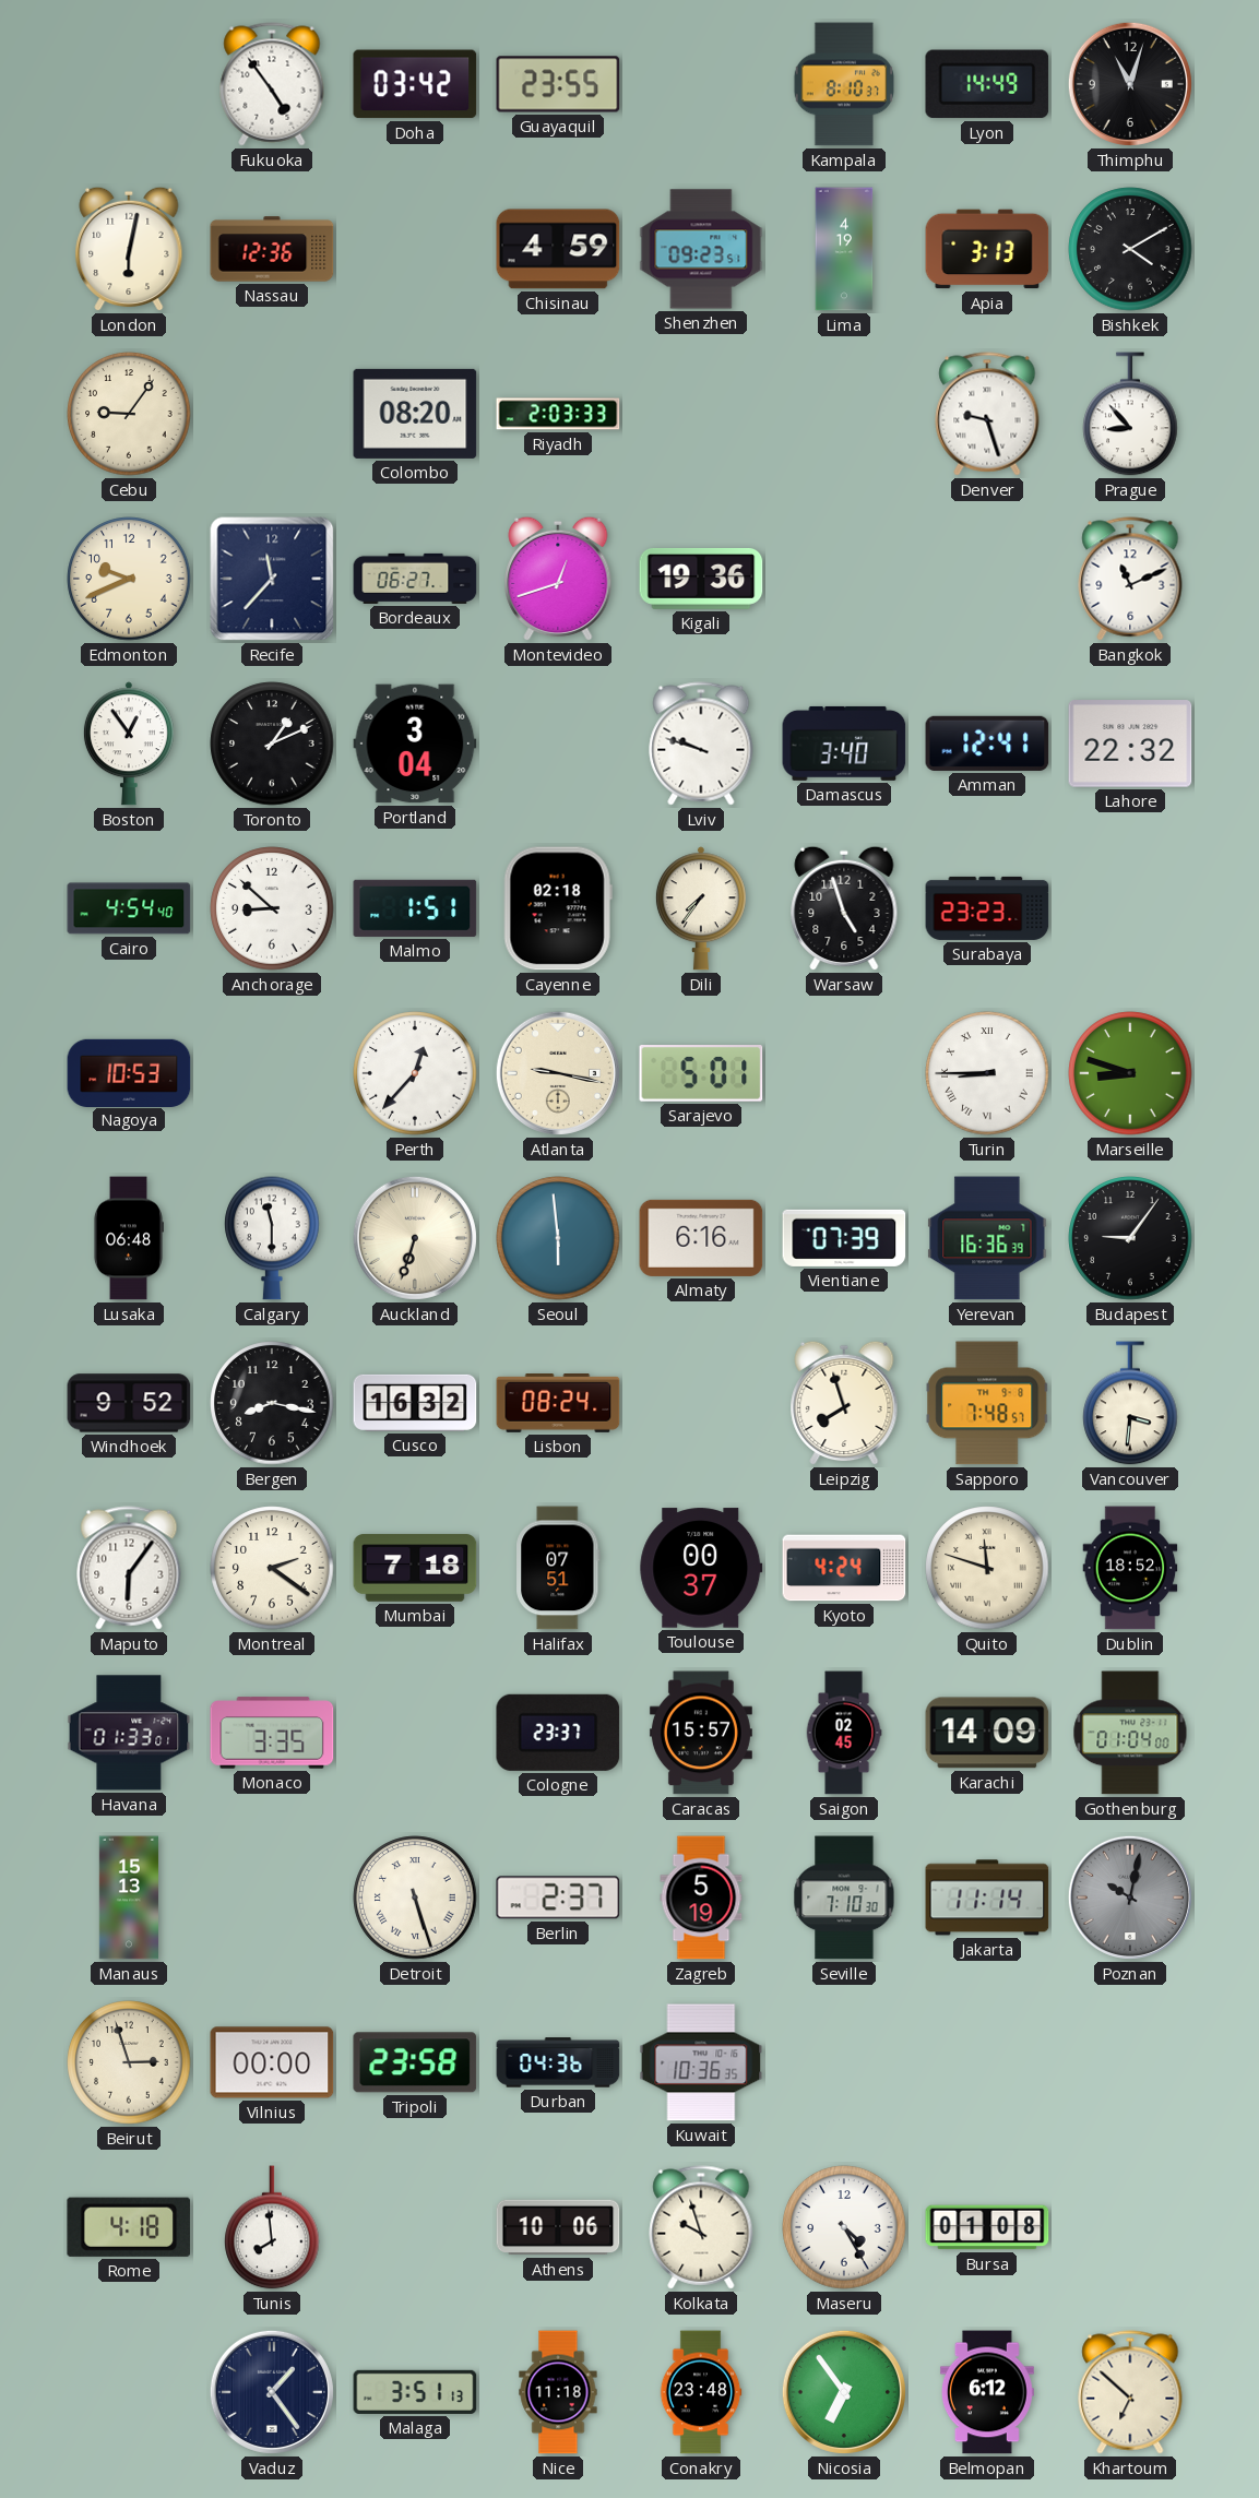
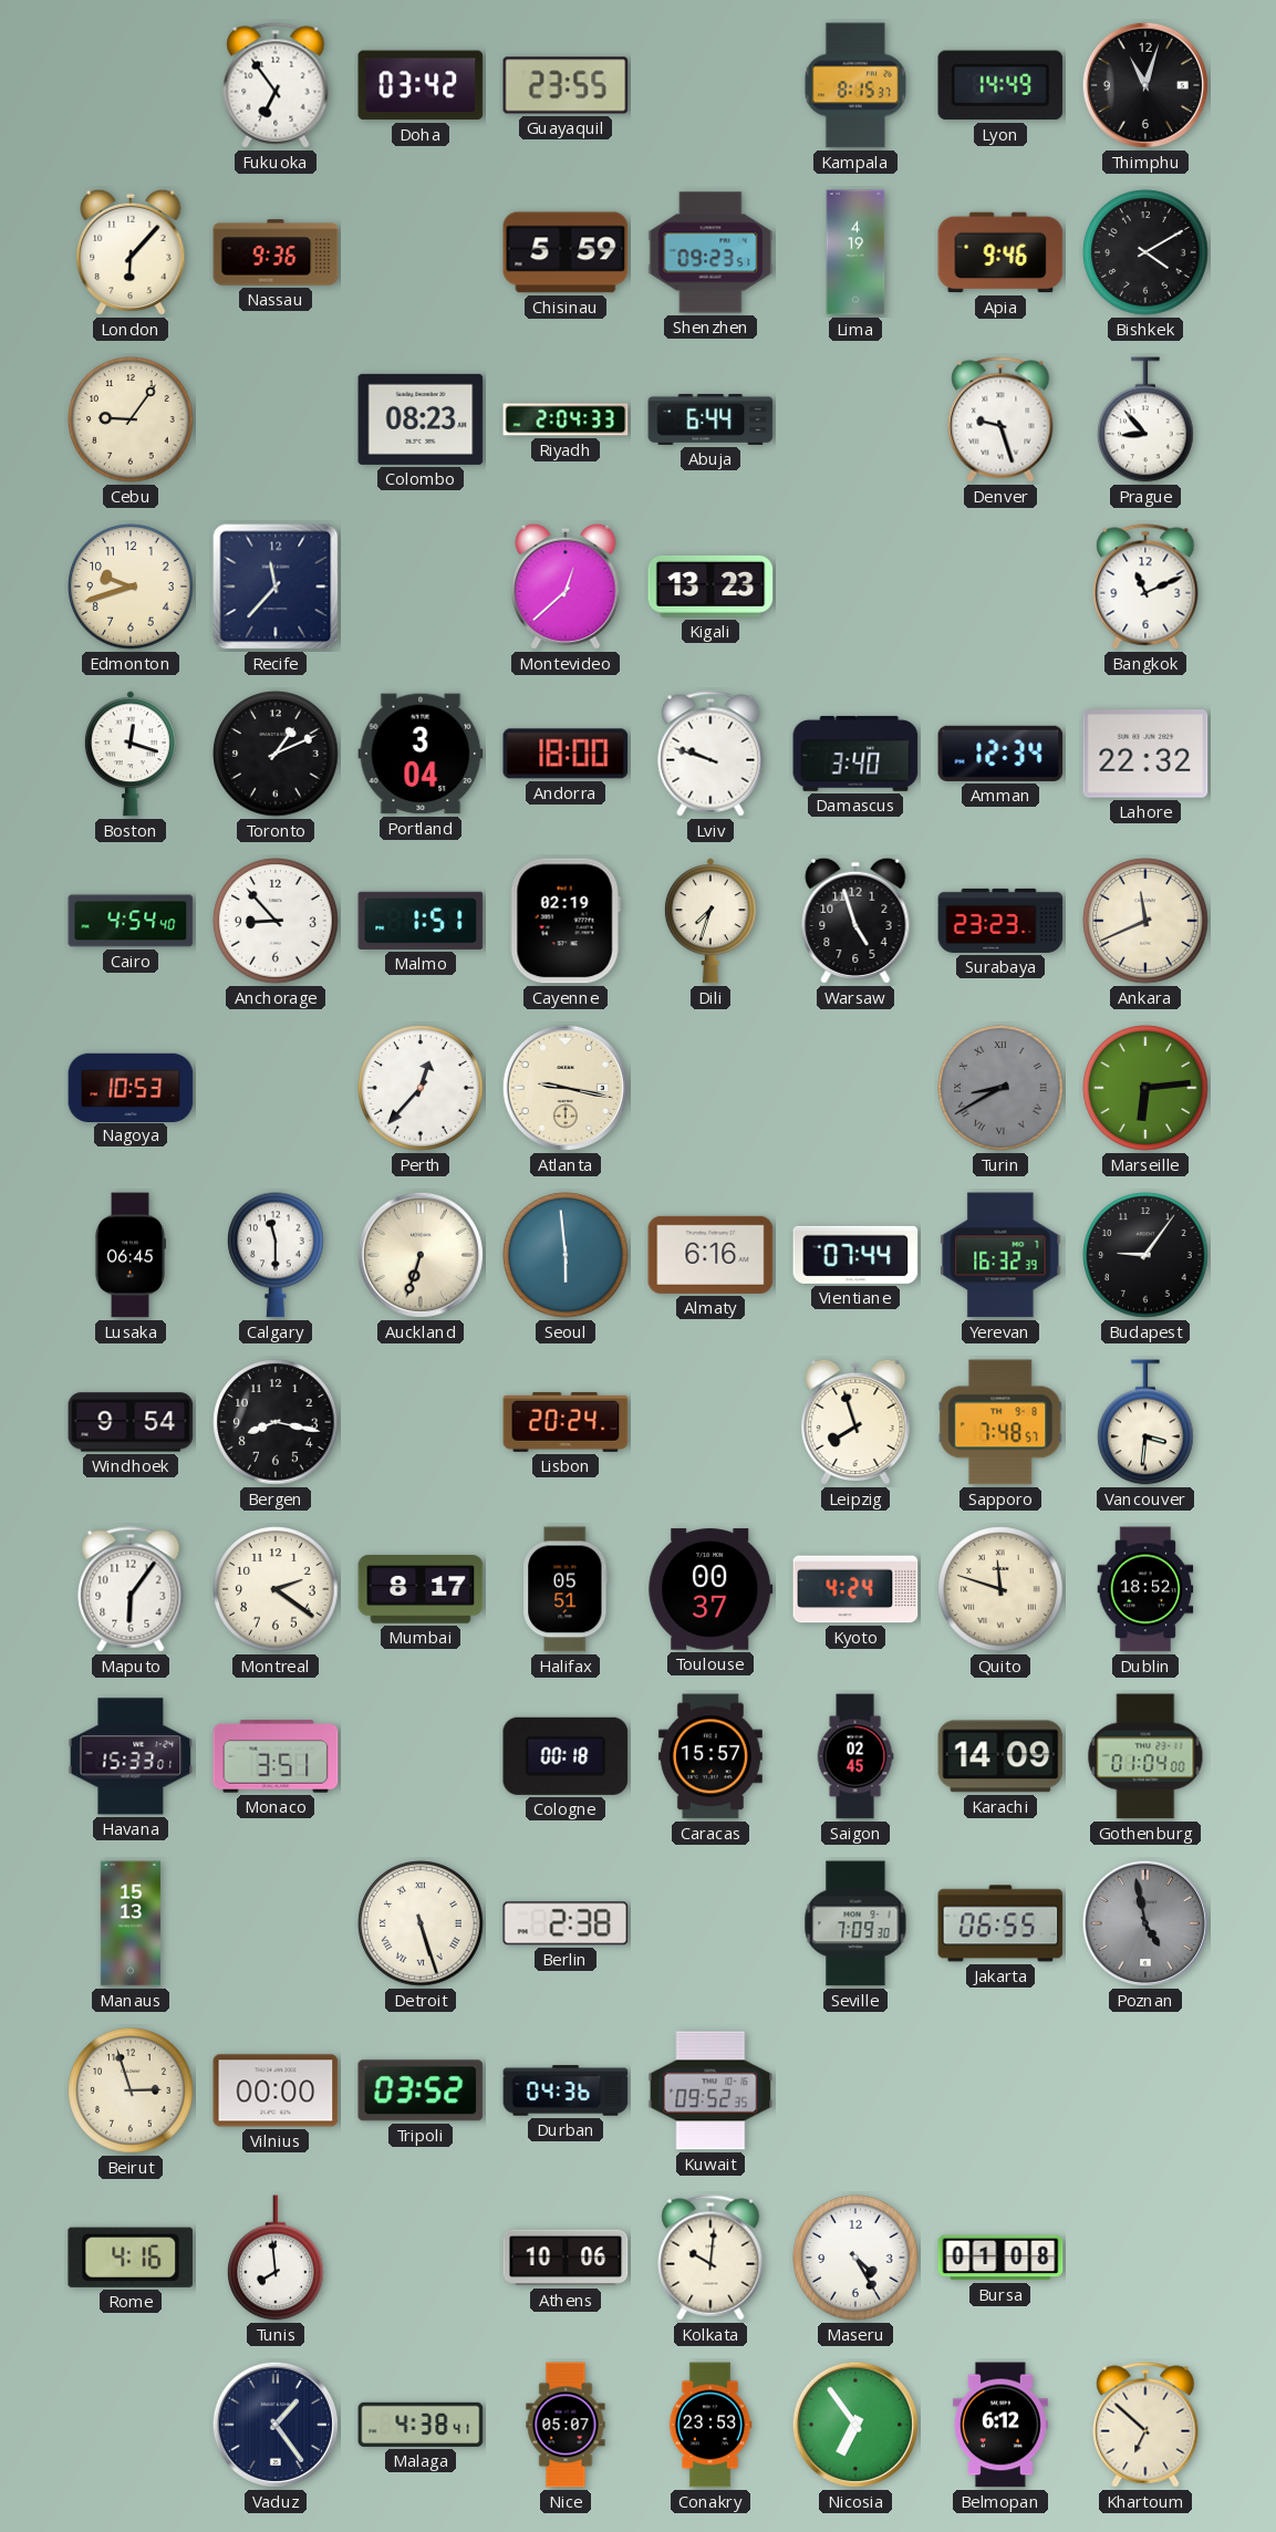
Fukuoka: 4:54 -> 6:54 (276, 85)
Kampala: 8:10 -> 8:15 (855, 85)
London: 6:02 -> 6:07 (131, 252)
Nassau: 12:36 -> 9:36 (276, 252)
Chisinau: 4:59 -> 5:59 (566, 252)
Apia: 3:13 -> 9:46 (1000, 252)
Colombo: 08:20 -> 08:23 (421, 419)
Riyadh: 2:03 -> 2:04 (566, 419)
Abuja: none -> 6:44 (710, 419)
Edmonton: 9:41 -> 9:42 (131, 587)
Bordeaux: 06:27 -> none (415, 579)
Montevideo: 12:42 -> 12:38 (566, 587)
Kigali: 19:36 -> 13:23 (710, 587)
Boston: 12:54 -> 12:18 (131, 754)
Andorra: none -> 18:00 (566, 754)
Amman: 12:41 -> 12:34 (1000, 754)
Anchorage: 8:52 -> 8:53 (276, 921)
Cayenne: 02:18 -> 02:19 (566, 921)
Dili: 7:36 -> 7:33 (710, 921)
Ankara: none -> 11:41 (1145, 921)
Sarajevo: 5:01 -> none (701, 1074)
Turin: 8:45 -> 8:40 (1000, 1088)
Turin dial: white -> grey (1000, 1088)
Marseille: 8:48 -> 6:14 (1145, 1088)
Lusaka: 06:48 -> 06:45 (129, 1255)
Vientiane: 07:39 -> 07:44 (855, 1255)
Yerevan: 16:36 -> 16:32 (1000, 1255)
Windhoek: 9:52 -> 9:54 (131, 1422)
Cusco: 16:32 -> none (415, 1403)
Lisbon: 08:24 -> 20:24 (566, 1423)
Mumbai: 7:18 -> 8:17 (421, 1589)
Halifax: 07:51 -> 05:51 (566, 1589)
Havana: 01:33 -> 15:33 (131, 1756)
Monaco: 3:35 -> 3:51 (276, 1756)
Cologne: 23:37 -> 00:18 (566, 1756)
Berlin: 2:37 -> 2:38 (566, 1923)
Zagreb: 5:19 -> none (701, 1898)
Seville: 7:10 -> 7:09 (855, 1923)
Jakarta: 11:14 -> 06:55 (1000, 1923)
Poznan: 10:02 -> 4:58 (1145, 1923)
Tripoli: 23:58 -> 03:52 (421, 2090)
Kuwait: 10:36 -> 09:52 (710, 2090)
Rome: 4:18 -> 4:16 (131, 2258)
Kolkata: 9:57 -> 10:01 (710, 2258)
Malaga: 3:51 -> 4:38 (421, 2425)
Nice: 11:18 -> 05:07 (566, 2425)
Conakry: 23:48 -> 23:53 (710, 2425)
